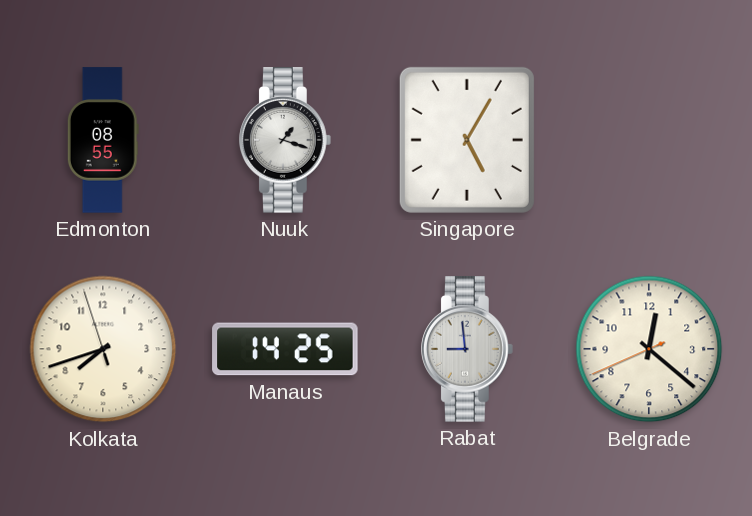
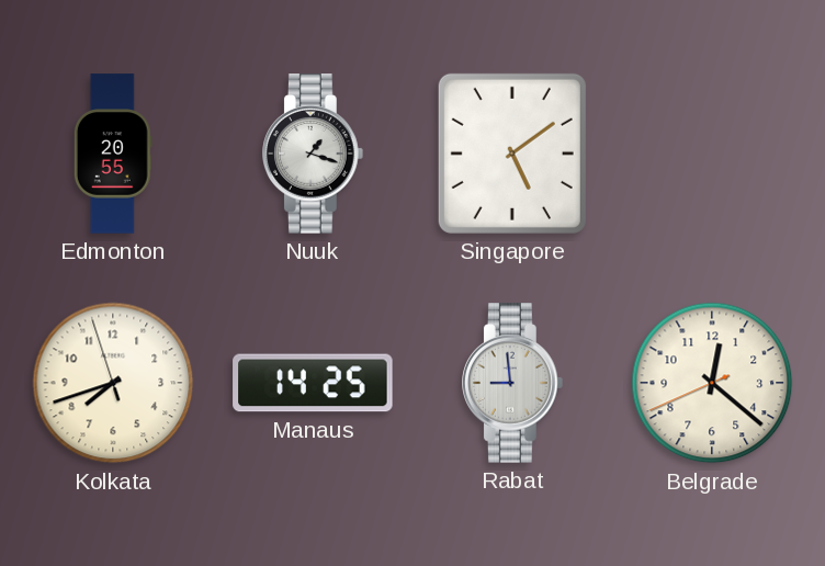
Edmonton: 08:55 -> 20:55 (113, 154)
Singapore: 5:05 -> 5:09 (512, 154)
